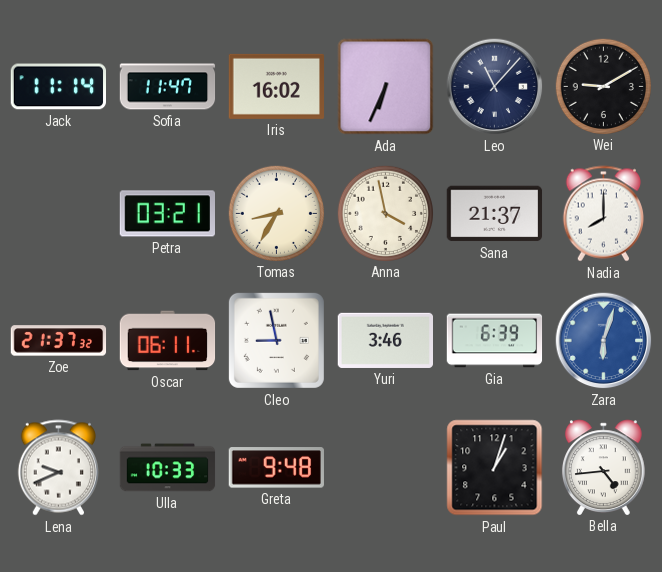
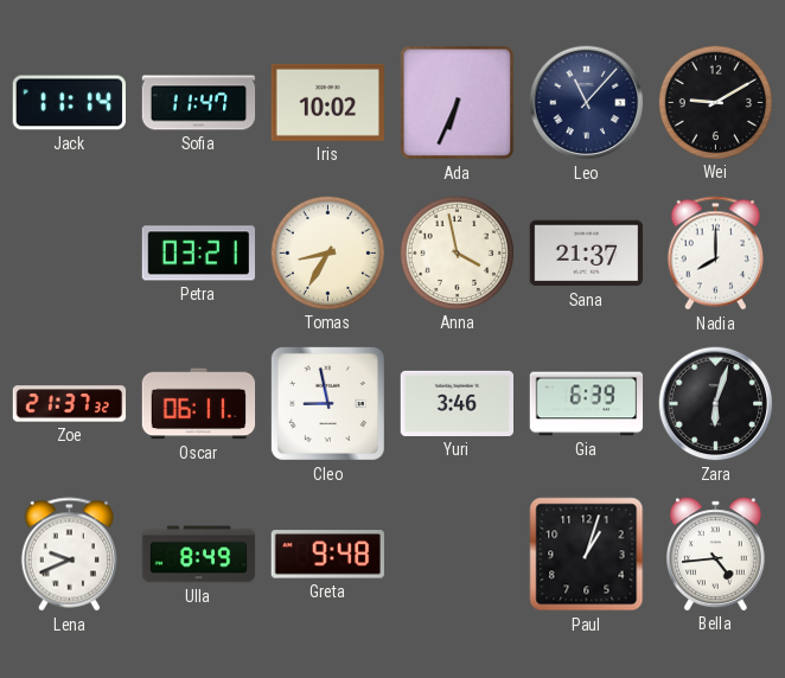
Iris: 16:02 -> 10:02 (328, 102)
Zara dial: blue -> black (716, 404)
Ulla: 10:33 -> 8:49 (199, 555)
